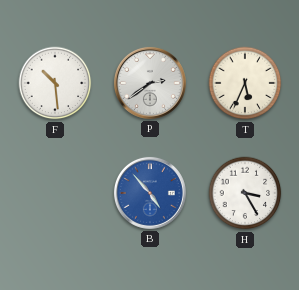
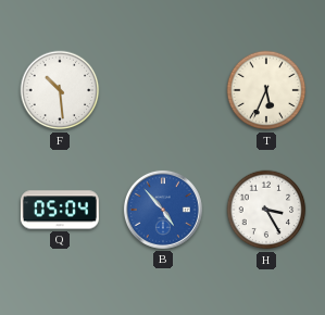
P: 2:39 -> none (150, 83)
Q: none -> 05:04 (60, 210)
